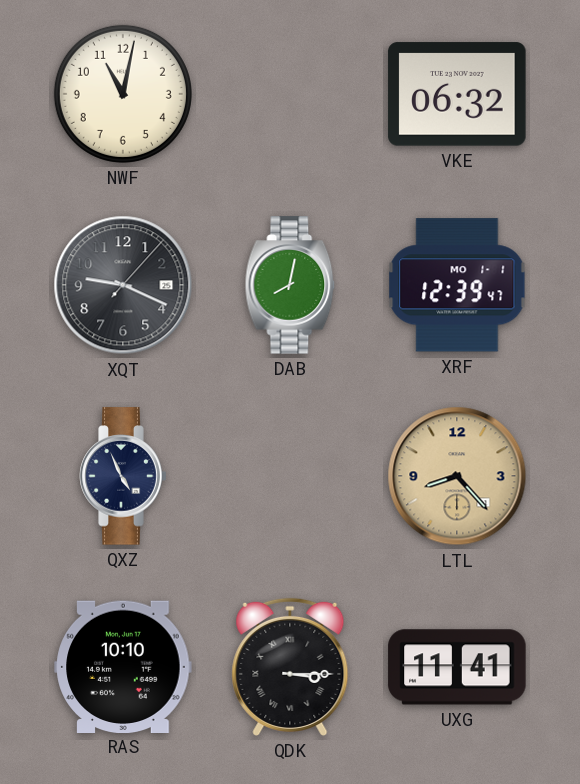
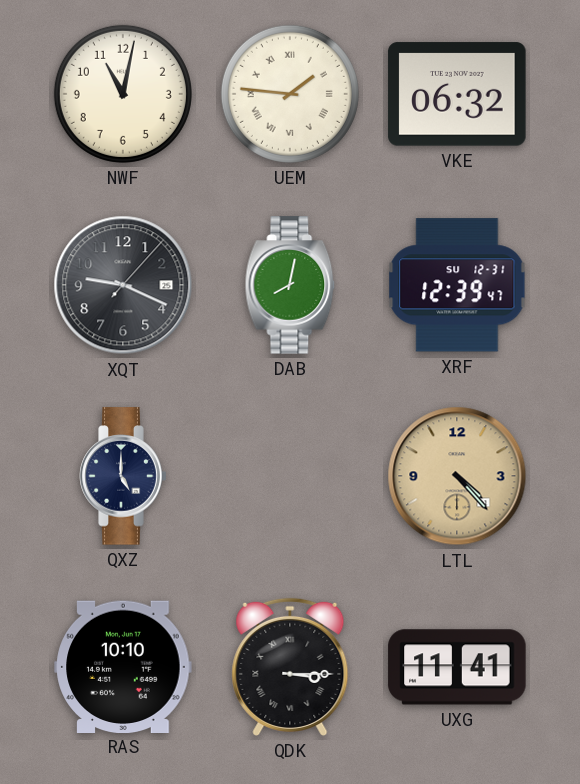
UEM: none -> 1:46 (290, 94)
XRF date: MO 1-1 -> SU 12-31 (457, 285)
QXZ: 4:56 -> 5:00 (123, 476)
LTL: 8:23 -> 4:23 (457, 476)
